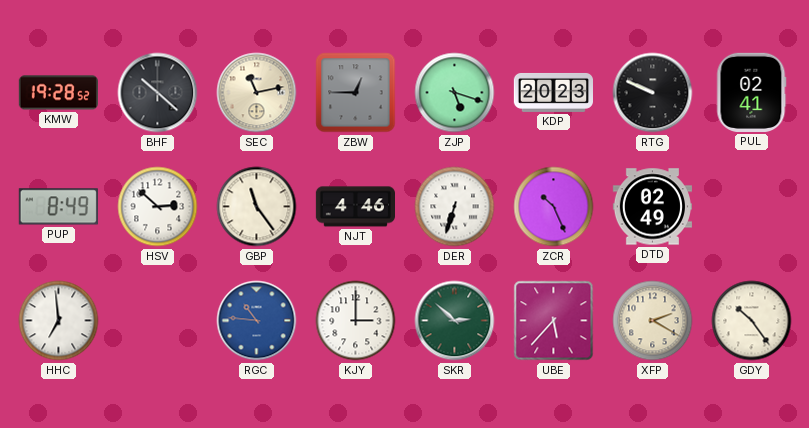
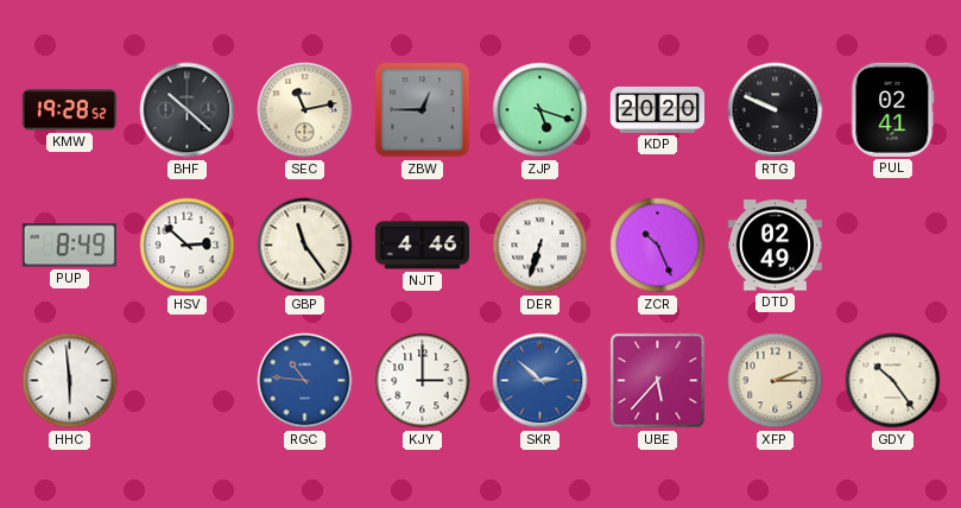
KDP: 20:23 -> 20:20 (657, 109)
HHC: 6:59 -> 5:59 (70, 381)
SKR dial: green -> blue (540, 381)
XFP: 2:20 -> 2:15 (776, 381)
